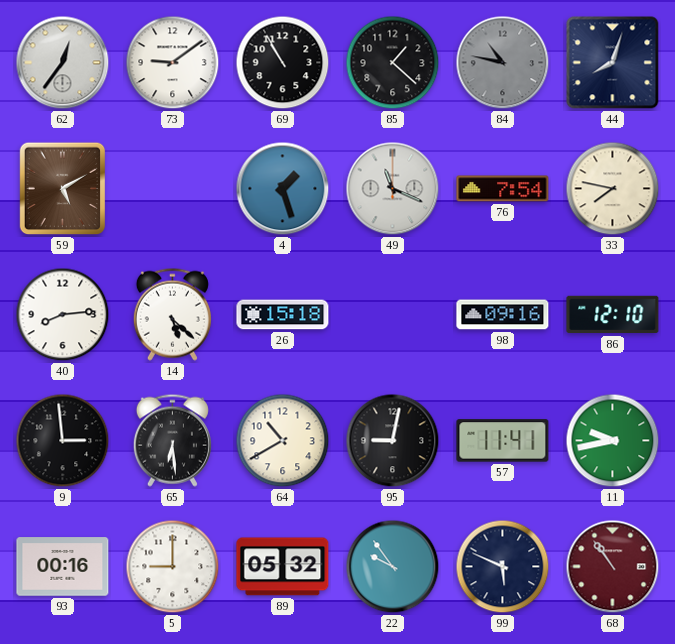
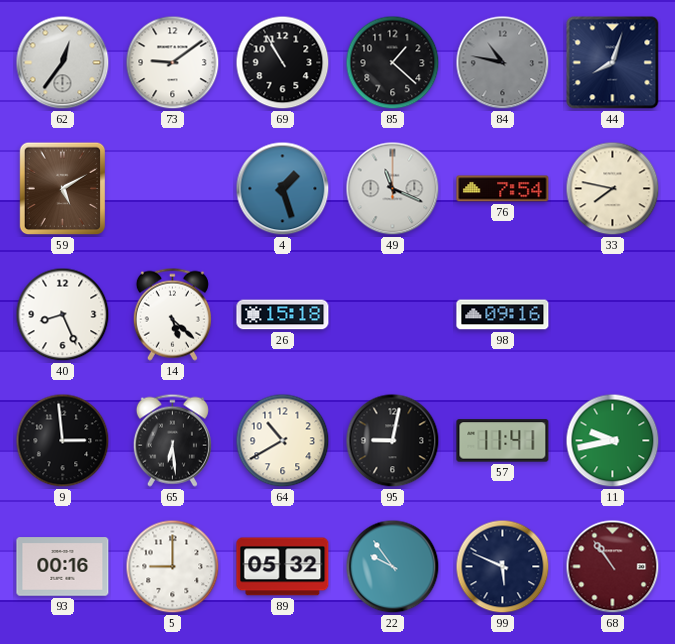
40: 8:14 -> 8:26 (63, 315)
86: 12:10 -> none (613, 315)
